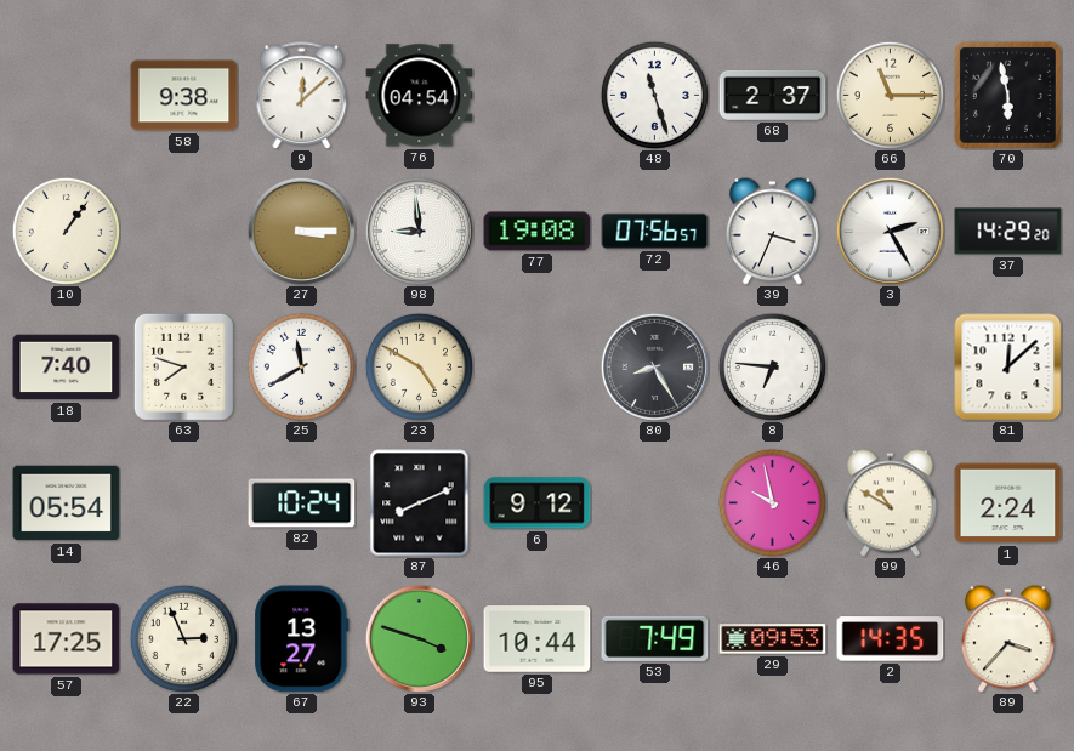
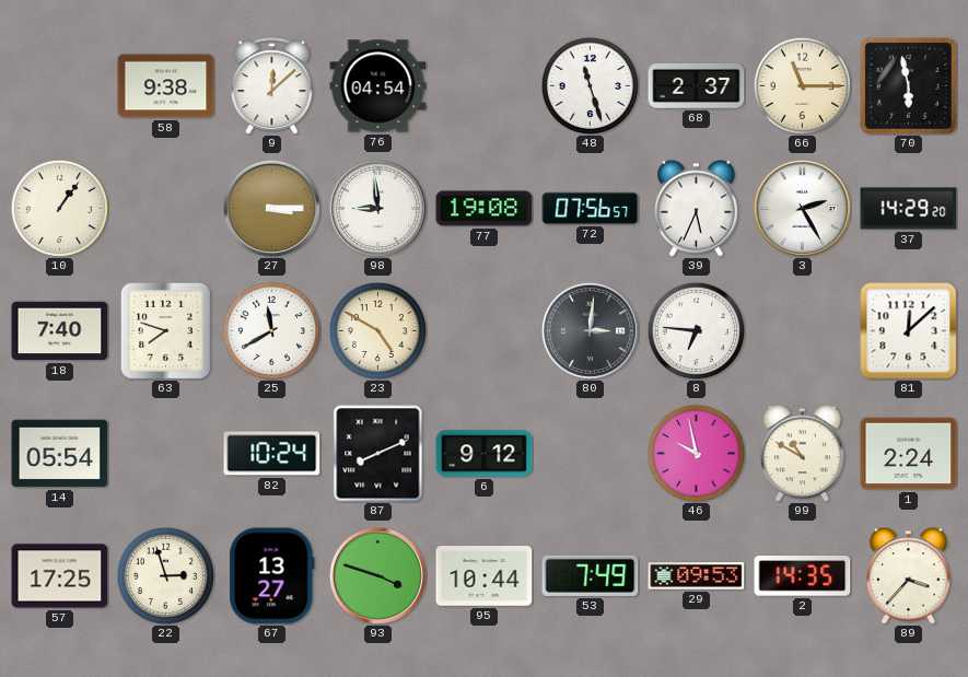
39: 3:34 -> 5:34 (696, 209)
80: 8:25 -> 3:01 (590, 330)
22: 2:56 -> 2:57 (165, 575)
